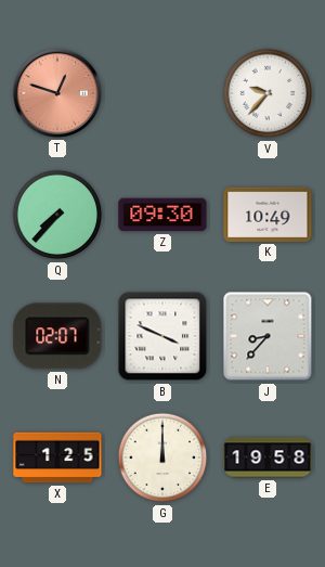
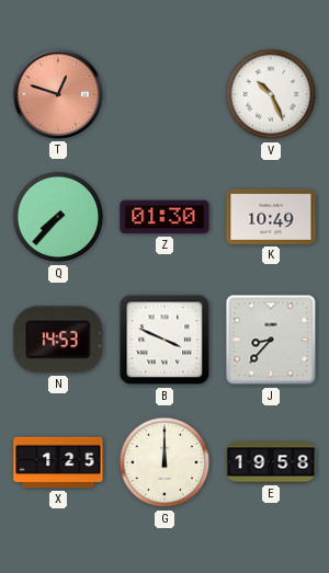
V: 9:37 -> 10:26 (271, 94)
Z: 09:30 -> 01:30 (164, 217)
N: 02:07 -> 14:53 (58, 340)
